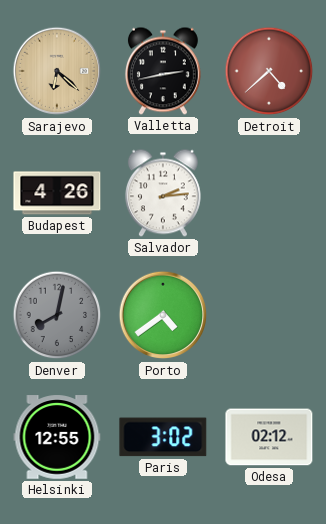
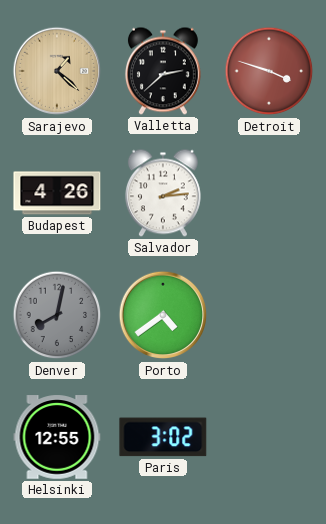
Sarajevo: 6:22 -> 1:22 (57, 71)
Valletta: 2:43 -> 2:38 (163, 71)
Detroit: 4:38 -> 3:48 (269, 71)
Odesa: 02:12 -> none (269, 437)
